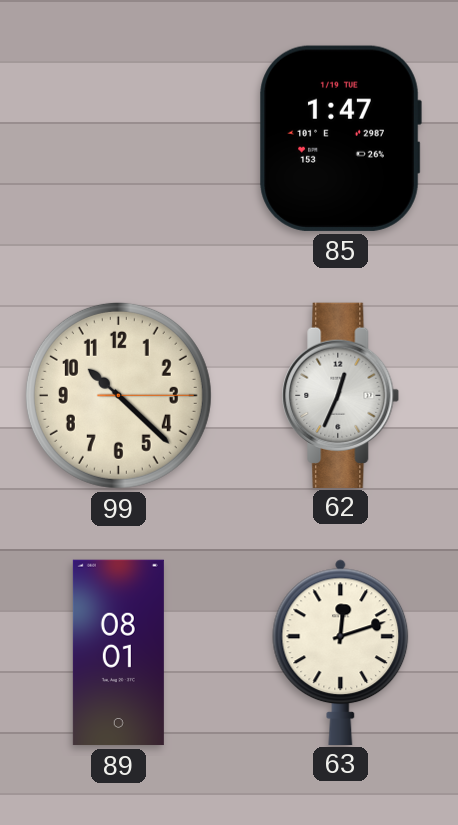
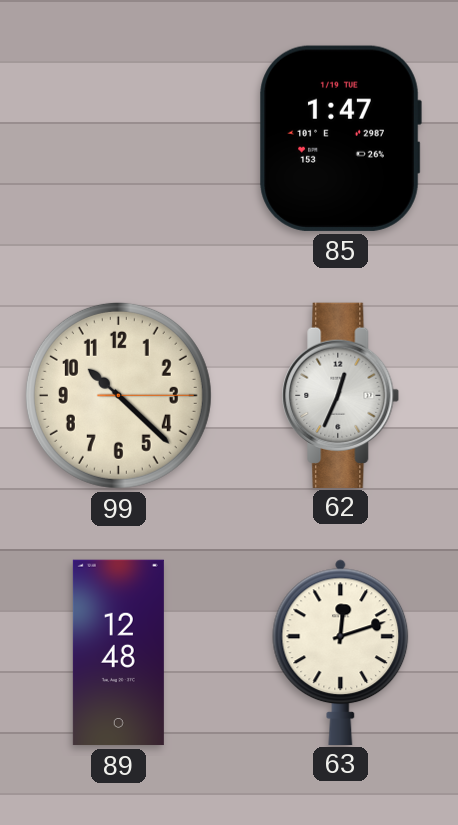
89: 08:01 -> 12:48 (118, 653)
